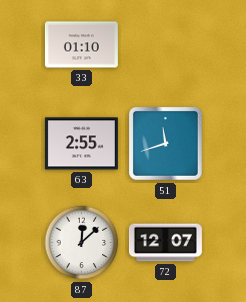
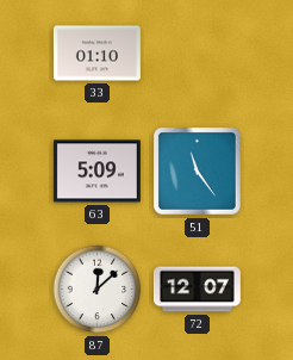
63: 2:55 -> 5:09 (96, 172)
51: 11:42 -> 11:24 (198, 172)
